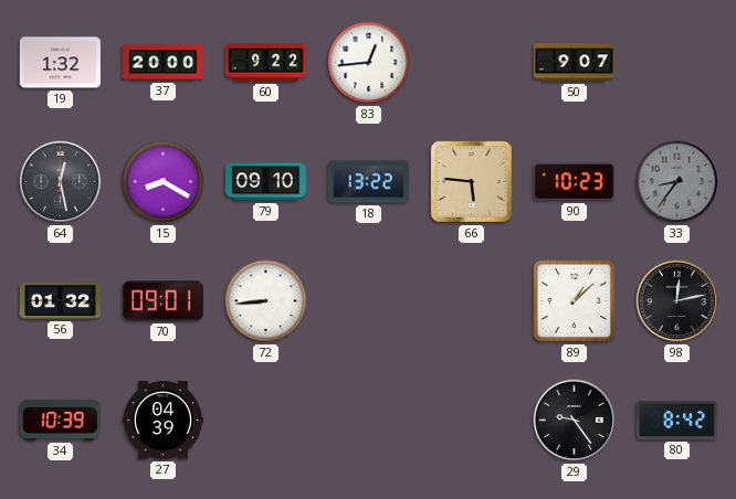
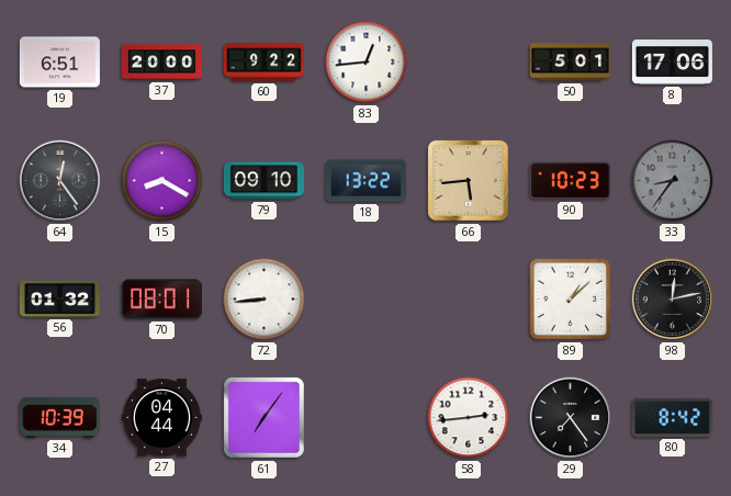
19: 1:32 -> 6:51 (59, 63)
50: 9:07 -> 5:01 (570, 63)
8: none -> 17:06 (672, 63)
64: 12:28 -> 12:24 (60, 181)
66: 5:46 -> 5:44 (468, 180)
70: 09:01 -> 08:01 (161, 300)
27: 04:39 -> 04:44 (161, 418)
61: none -> 7:06 (263, 417)
58: none -> 2:44 (469, 418)
29: 9:24 -> 7:24 (571, 418)
